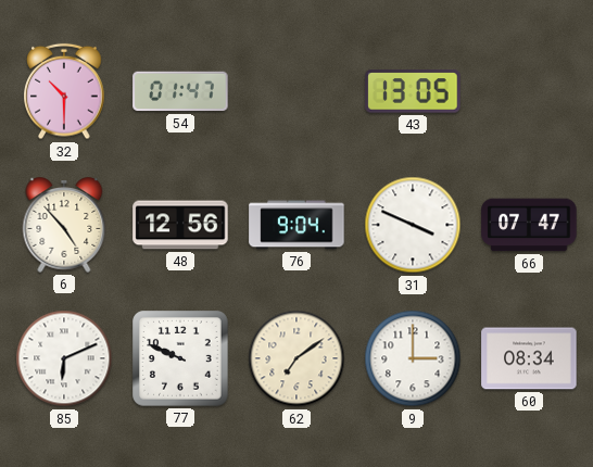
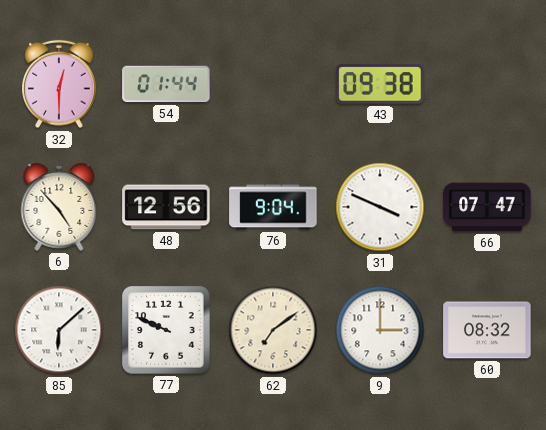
32: 10:30 -> 12:30 (59, 84)
54: 01:47 -> 01:44 (166, 84)
43: 13:05 -> 09:38 (380, 84)
85: 6:11 -> 6:08 (59, 330)
60: 08:34 -> 08:32 (487, 330)
